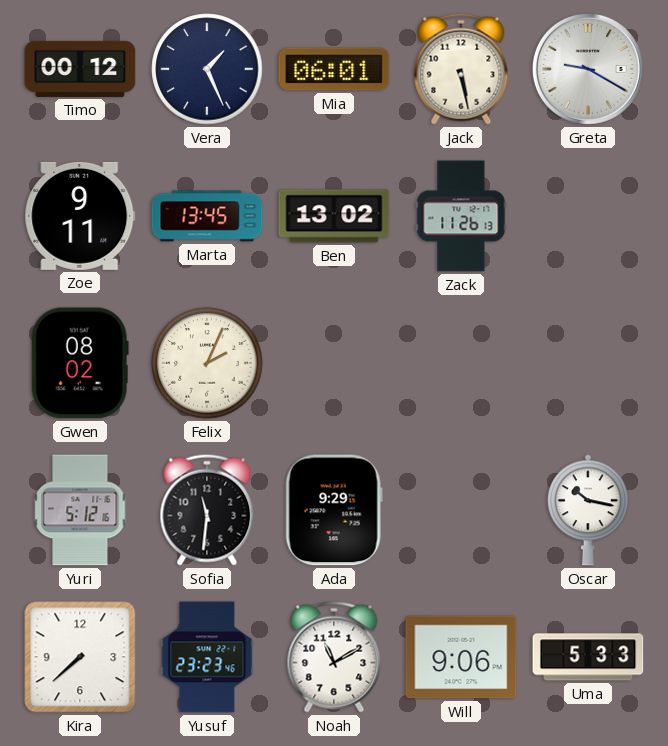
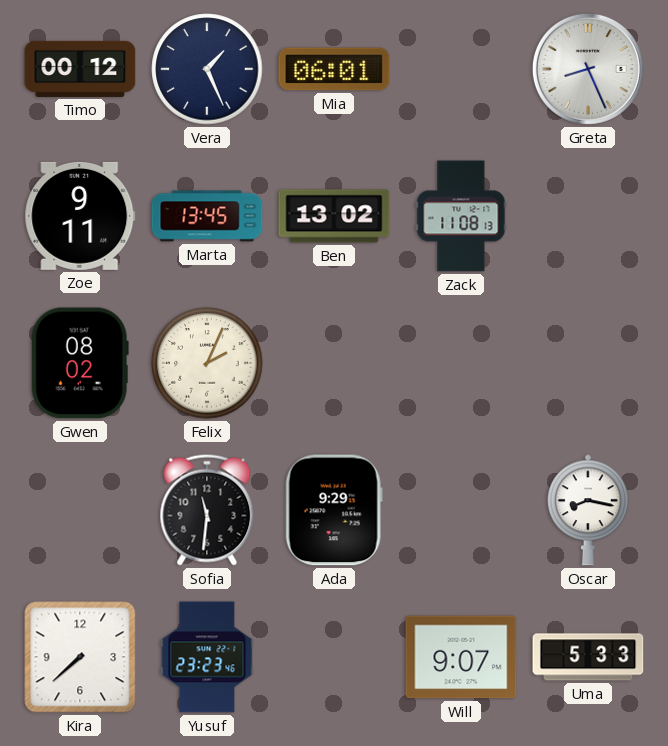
Jack: 5:28 -> none (461, 69)
Greta: 9:20 -> 8:26 (588, 69)
Zack: 11:26 -> 11:08 (461, 216)
Yuri: 5:12 -> none (80, 510)
Oscar: 10:17 -> 8:17 (588, 510)
Noah: 11:10 -> none (334, 657)
Will: 9:06 -> 9:07 (461, 657)
